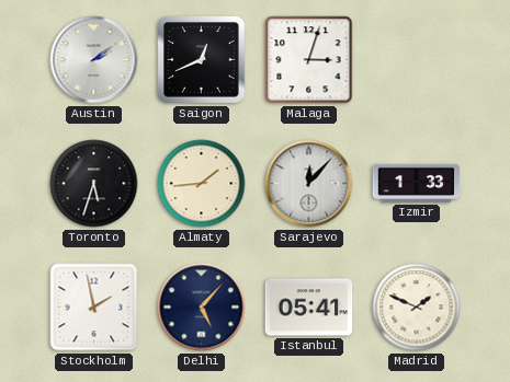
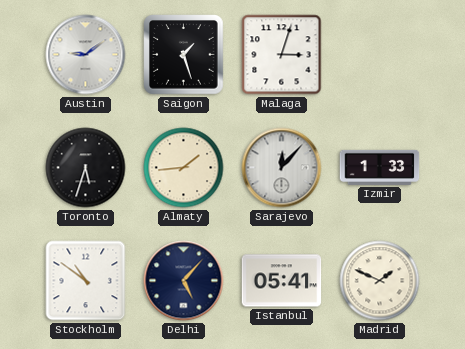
Austin: 2:09 -> 9:09 (86, 55)
Saigon: 12:41 -> 1:27 (184, 55)
Stockholm: 1:58 -> 10:51 (86, 281)
